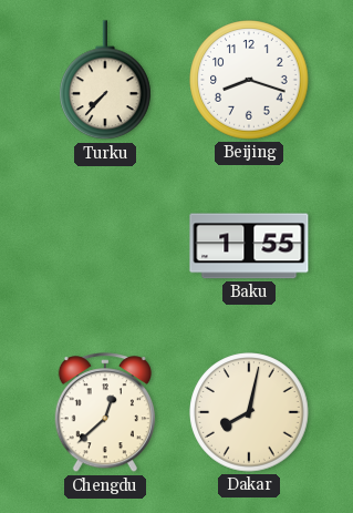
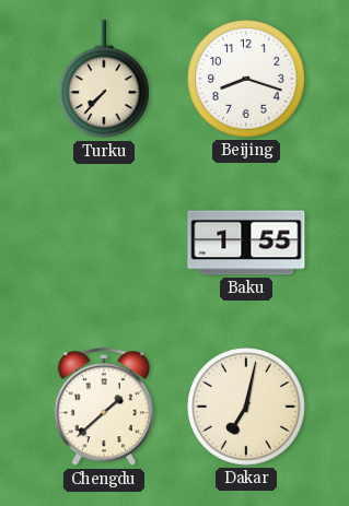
Chengdu: 12:38 -> 1:38 (104, 408)
Dakar: 8:02 -> 7:02 (246, 407)
